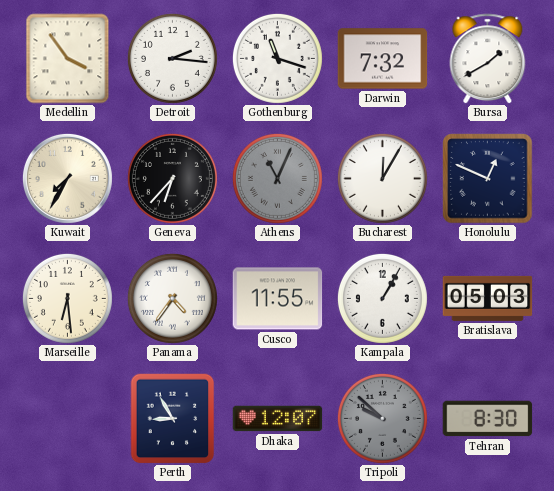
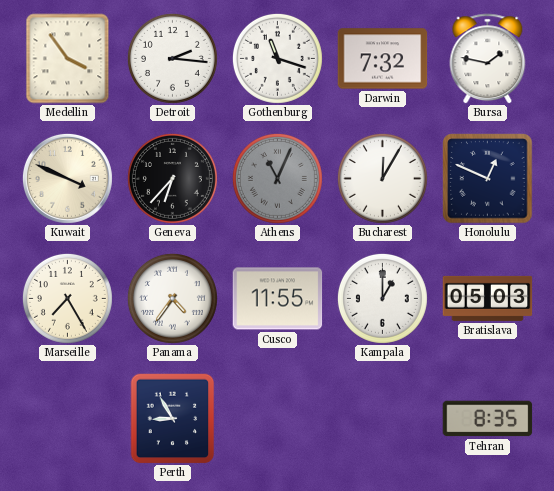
Bursa: 1:40 -> 1:47 (488, 59)
Kuwait: 7:35 -> 3:49 (67, 178)
Marseille: 6:29 -> 7:25 (67, 298)
Kampala: 1:05 -> 1:00 (382, 298)
Dhaka: 12:07 -> none (278, 419)
Tripoli: 9:52 -> none (382, 418)
Tehran: 8:30 -> 8:35 (488, 419)
